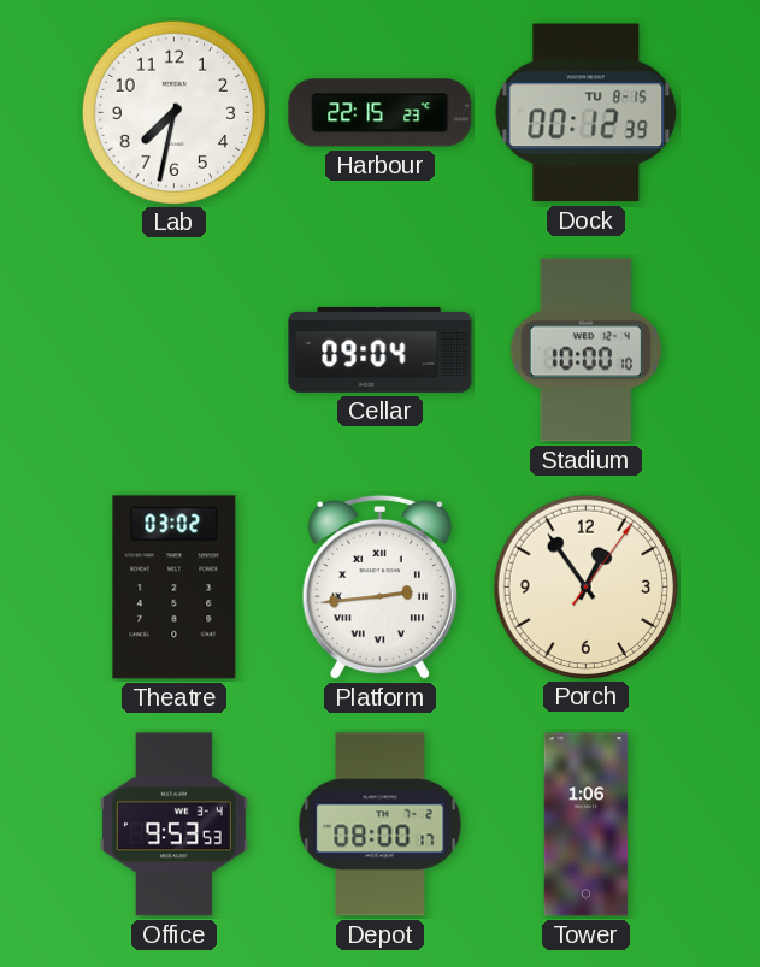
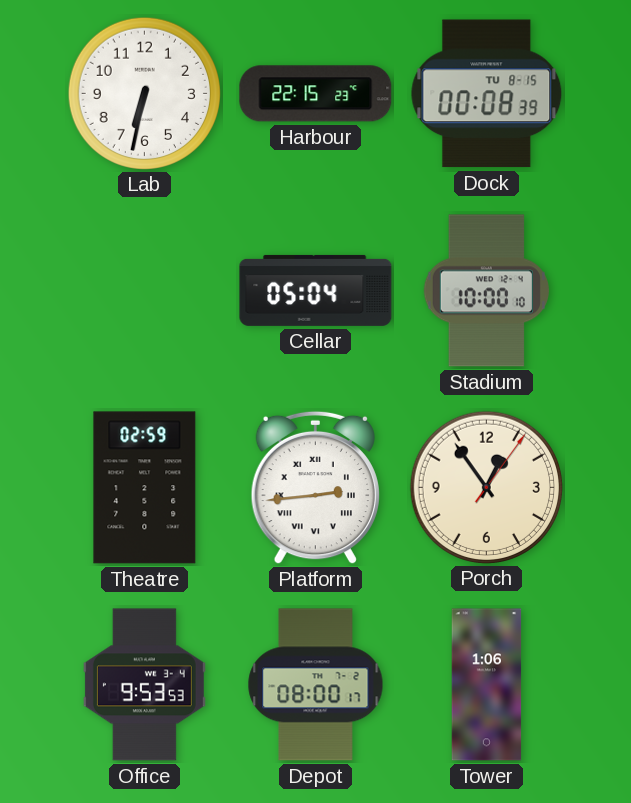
Lab: 7:32 -> 6:32 (144, 93)
Dock: 00:12 -> 00:08 (487, 94)
Cellar: 09:04 -> 05:04 (316, 290)
Theatre: 03:02 -> 02:59 (145, 488)
